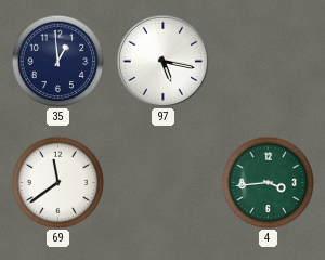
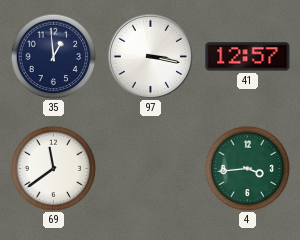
97: 5:17 -> 3:17 (150, 56)
41: none -> 12:57 (248, 57)
